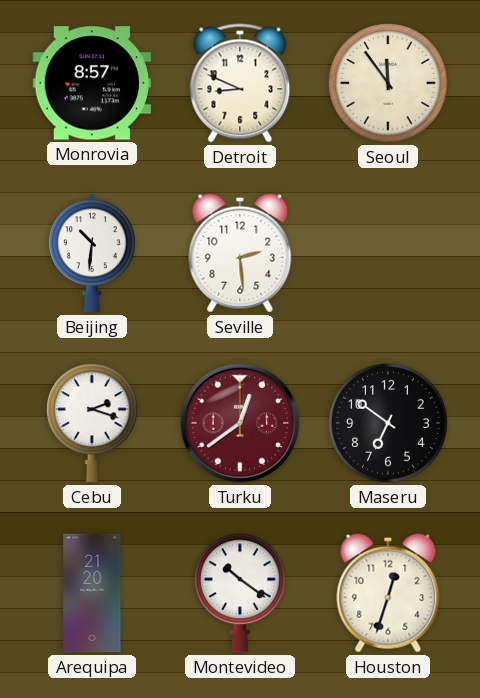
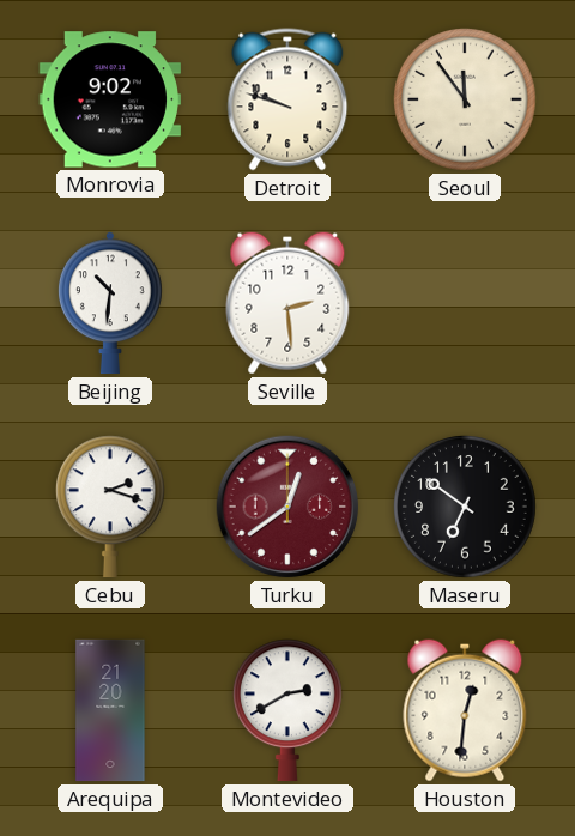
Monrovia: 8:57 -> 9:02 (109, 99)
Detroit: 8:49 -> 9:48 (287, 99)
Montevideo: 10:21 -> 2:40 (289, 710)
Houston: 12:33 -> 12:31 (465, 710)
